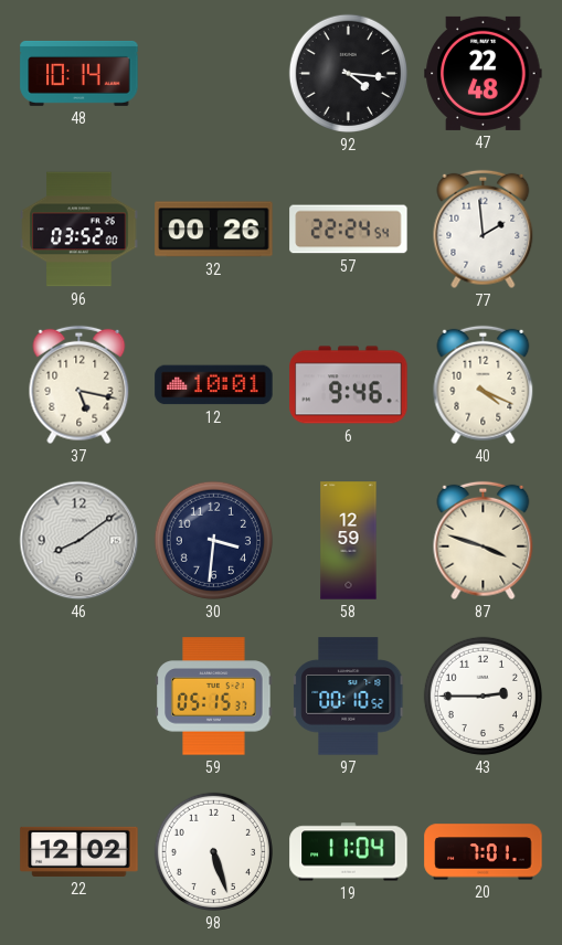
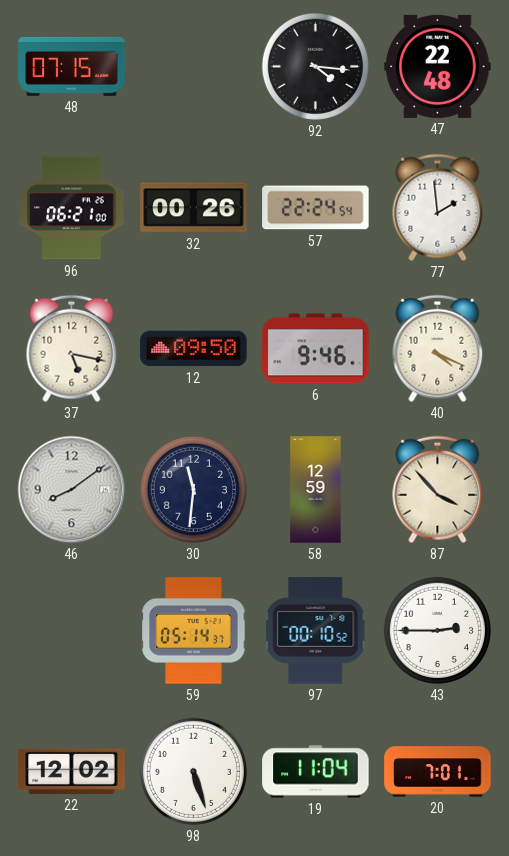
48: 10:14 -> 07:15 (72, 66)
96: 03:52 -> 06:21 (72, 208)
12: 10:01 -> 09:50 (194, 349)
30: 3:31 -> 11:31 (193, 489)
87: 3:48 -> 3:53 (438, 490)
59: 05:15 -> 05:14 (194, 631)
